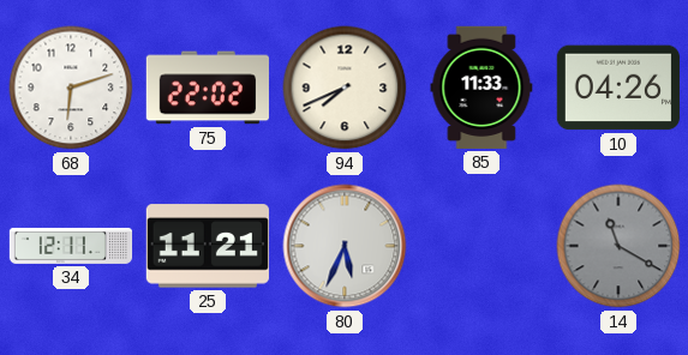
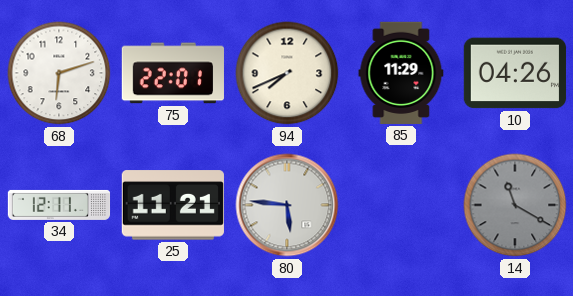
75: 22:02 -> 22:01 (173, 73)
85: 11:33 -> 11:29 (401, 73)
80: 5:34 -> 5:46 (287, 205)
